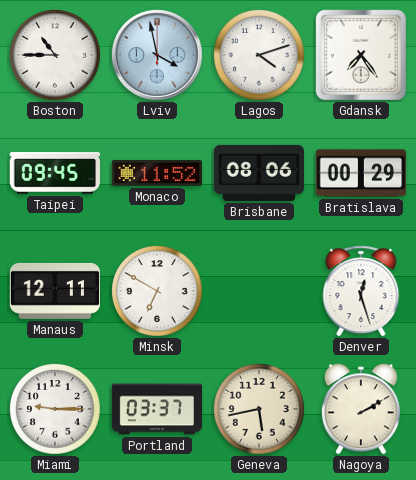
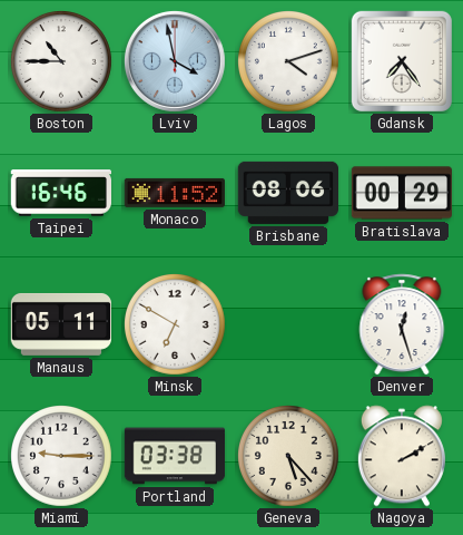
Taipei: 09:45 -> 16:46 (60, 193)
Manaus: 12:11 -> 05:11 (61, 324)
Portland: 03:37 -> 03:38 (175, 456)
Geneva: 5:43 -> 5:23 (289, 457)
